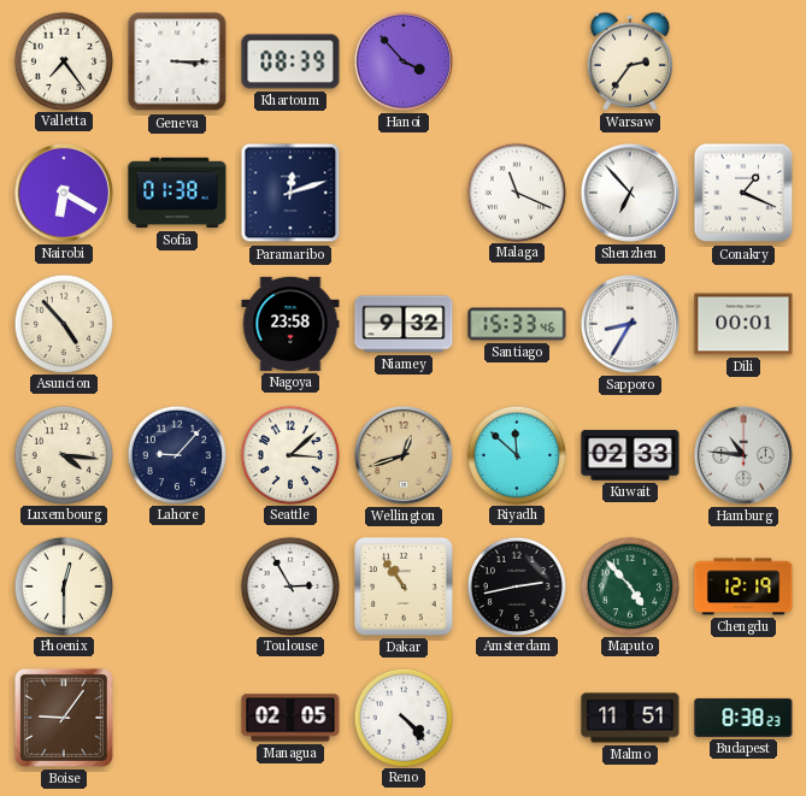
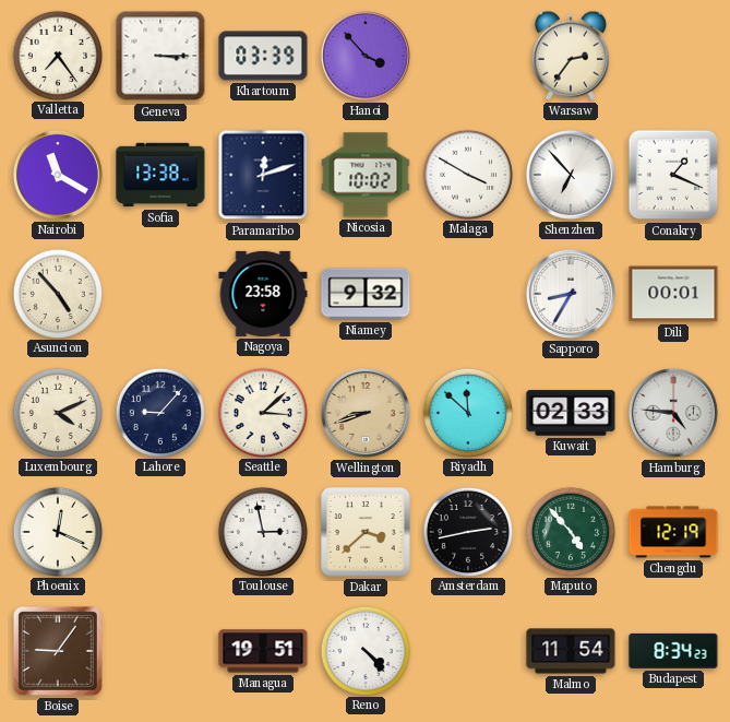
Khartoum: 08:39 -> 03:39 (263, 56)
Nairobi: 6:20 -> 11:20 (58, 175)
Sofia: 01:38 -> 13:38 (160, 175)
Nicosia: none -> 10:02 (366, 175)
Malaga: 11:19 -> 3:50 (467, 174)
Santiago: 15:33 -> none (517, 324)
Luxembourg: 4:16 -> 4:11 (57, 412)
Wellington: 12:42 -> 8:42 (366, 413)
Hamburg: 10:46 -> 4:46 (673, 413)
Phoenix: 12:30 -> 12:19 (57, 531)
Toulouse: 2:55 -> 2:58 (262, 531)
Dakar: 10:54 -> 3:38 (366, 532)
Managua: 02:05 -> 19:51 (263, 651)
Malmo: 11:51 -> 11:54 (571, 651)
Budapest: 8:38 -> 8:34 (673, 651)
